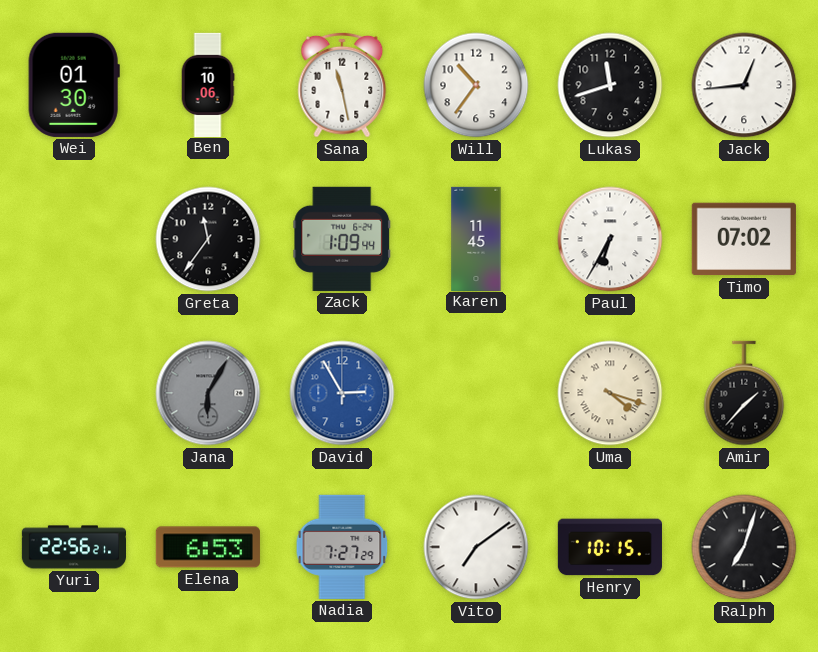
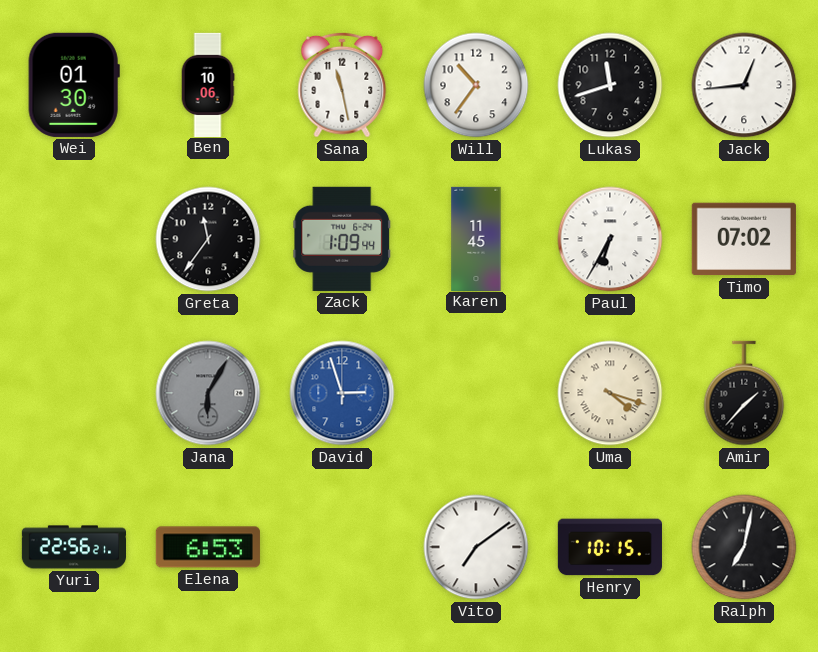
David: 2:55 -> 2:57 (342, 393)
Nadia: 7:27 -> none (342, 547)
Ralph: 7:03 -> 7:02 (744, 547)
